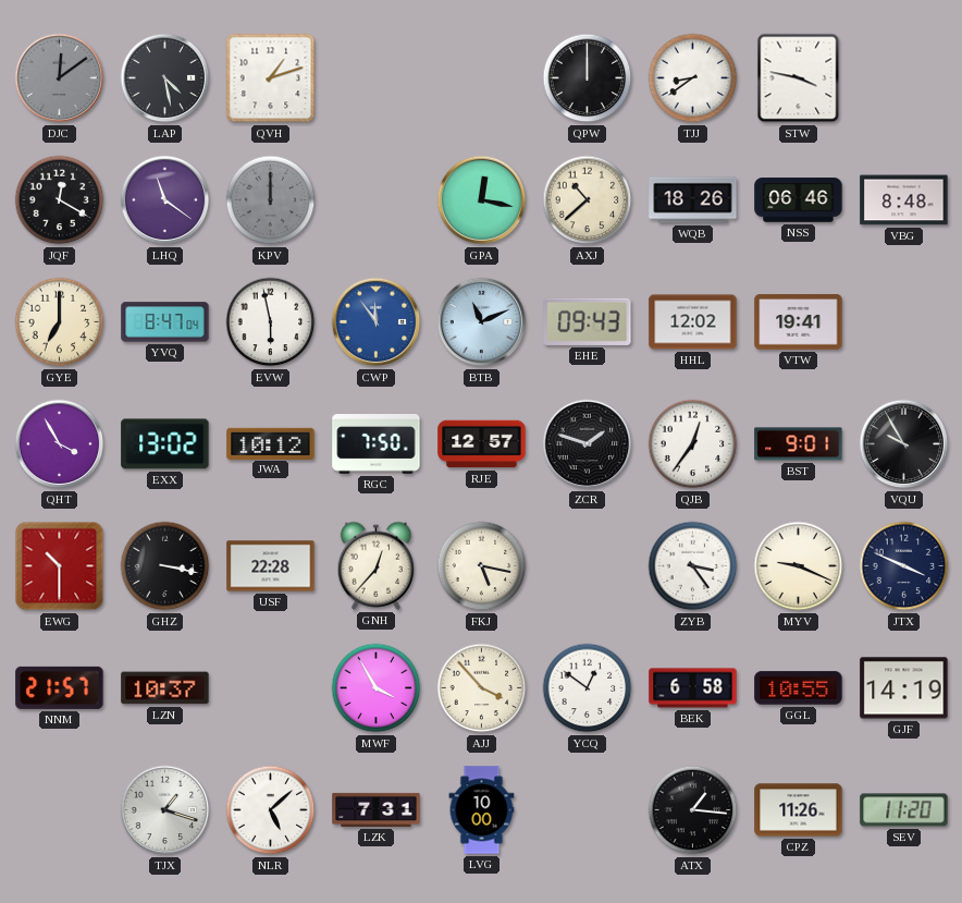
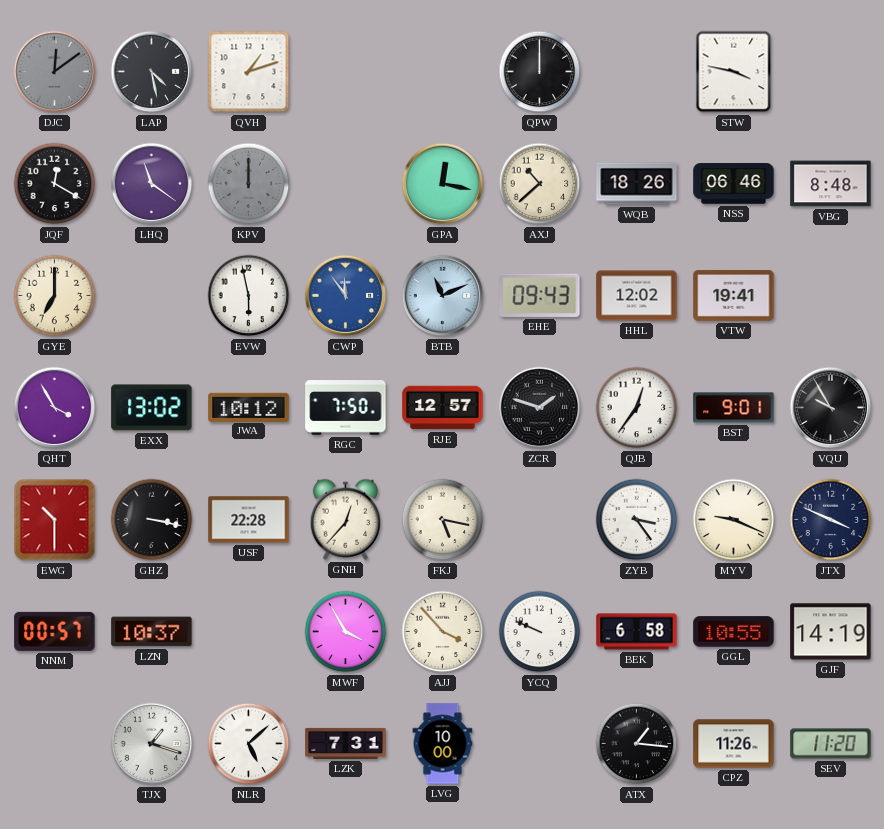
TJJ: 8:39 -> none (693, 78)
YVQ: 8:47 -> none (165, 322)
NNM: 21:57 -> 00:57 (55, 631)
YCQ: 12:51 -> 9:49 (540, 632)
